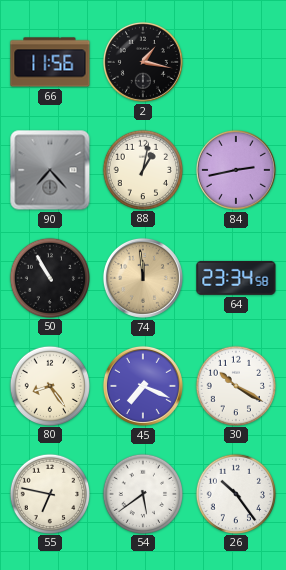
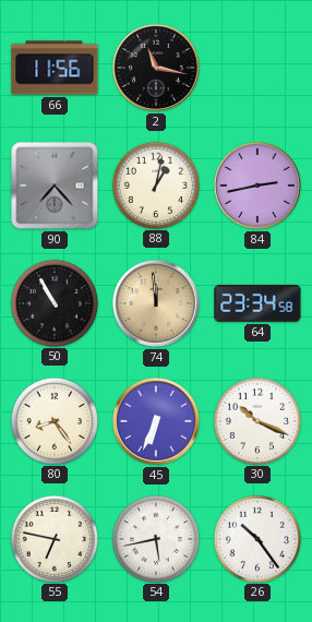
2: 1:17 -> 11:17 (156, 68)
45: 7:19 -> 6:34 (156, 421)
30: 10:20 -> 10:19 (256, 420)
54: 5:39 -> 5:43 (155, 538)
